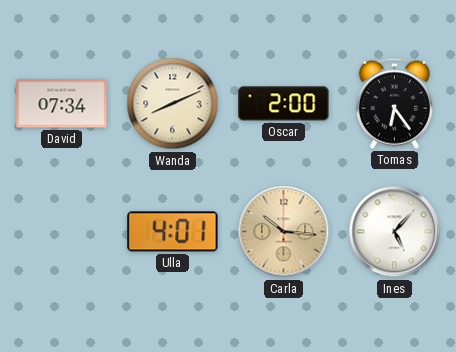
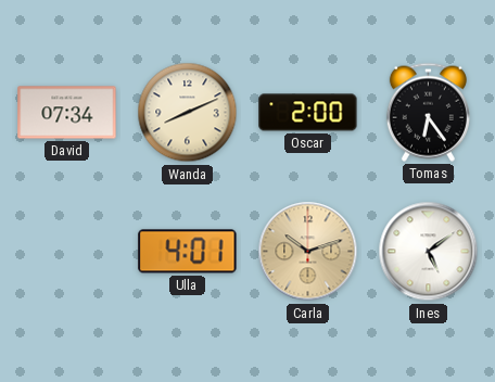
Carla: 10:16 -> 10:12 (308, 252)
Ines: 5:07 -> 5:09 (429, 252)
